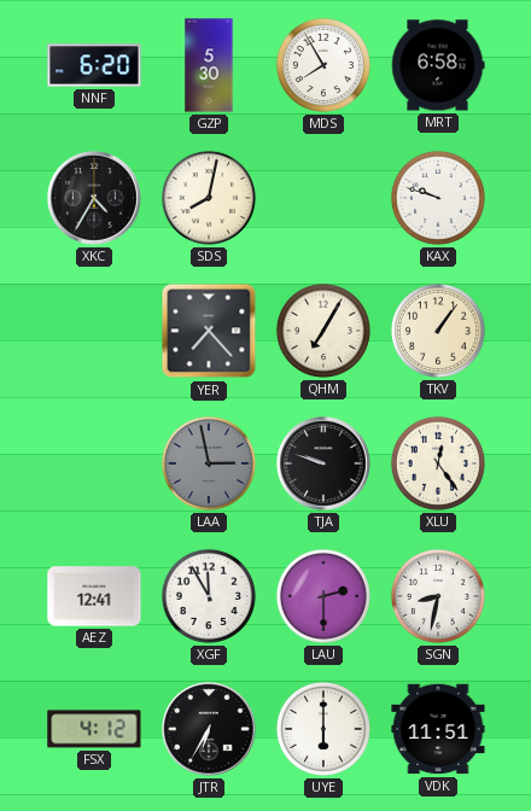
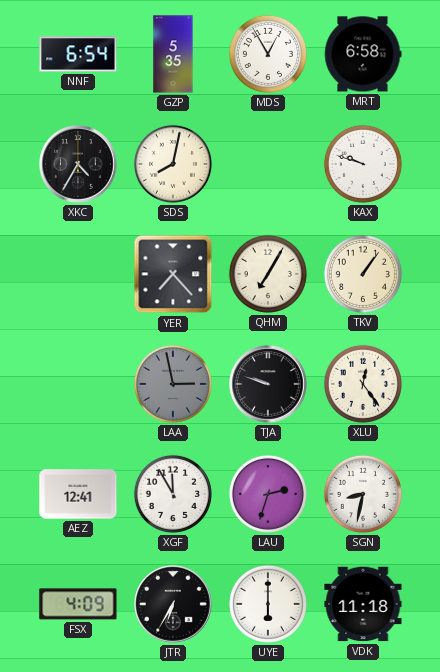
NNF: 6:20 -> 6:54 (78, 54)
GZP: 5:30 -> 5:35 (173, 54)
MDS: 7:55 -> 12:55 (268, 54)
LAU: 2:30 -> 2:33 (268, 494)
FSX: 4:12 -> 4:09 (78, 604)
VDK: 11:51 -> 11:18 (363, 604)
